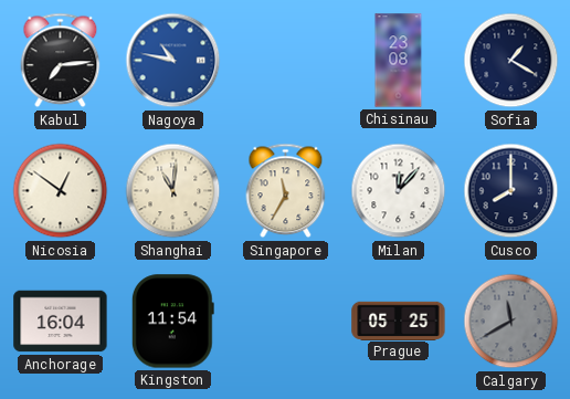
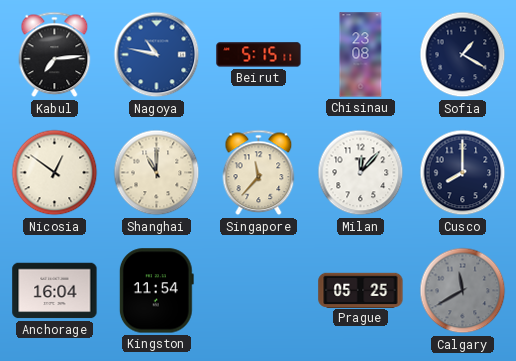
Beirut: none -> 5:15 (259, 55)
Shanghai: 11:01 -> 11:00 (157, 173)
Singapore: 11:35 -> 11:37 (259, 173)
